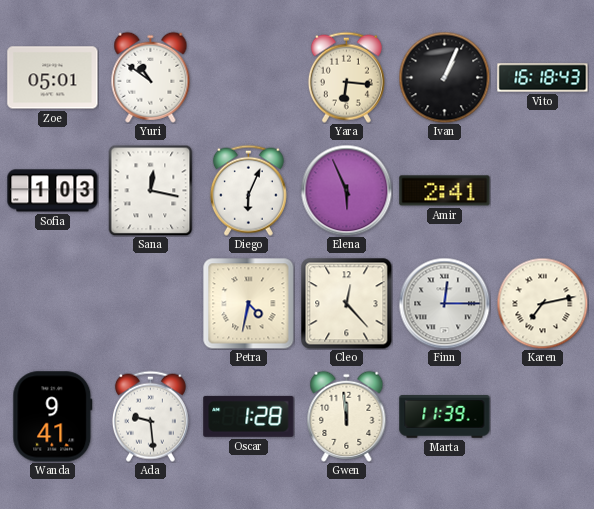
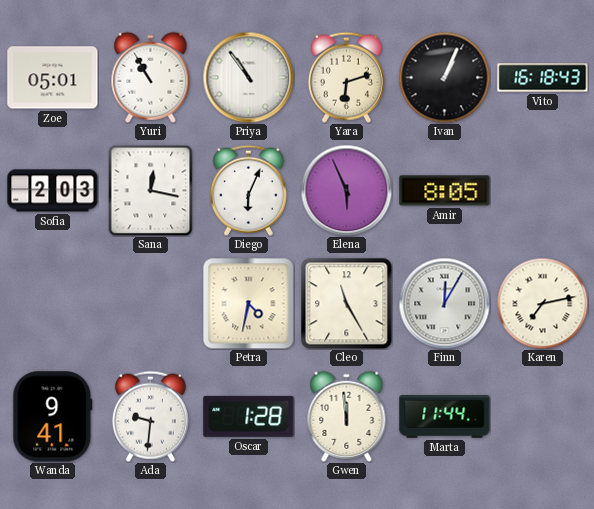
Yuri: 10:51 -> 10:55 (151, 77)
Priya: none -> 10:54 (248, 77)
Yara: 6:16 -> 6:12 (346, 77)
Sofia: 1:03 -> 2:03 (53, 191)
Amir: 2:41 -> 8:05 (445, 191)
Cleo: 12:23 -> 11:25 (347, 304)
Finn: 12:15 -> 12:05 (444, 303)
Ada: 9:29 -> 9:31 (150, 416)
Marta: 11:39 -> 11:44 (445, 417)
